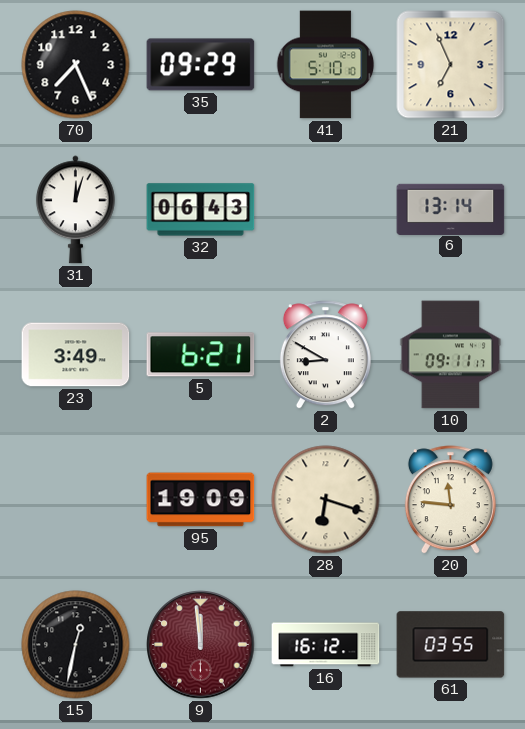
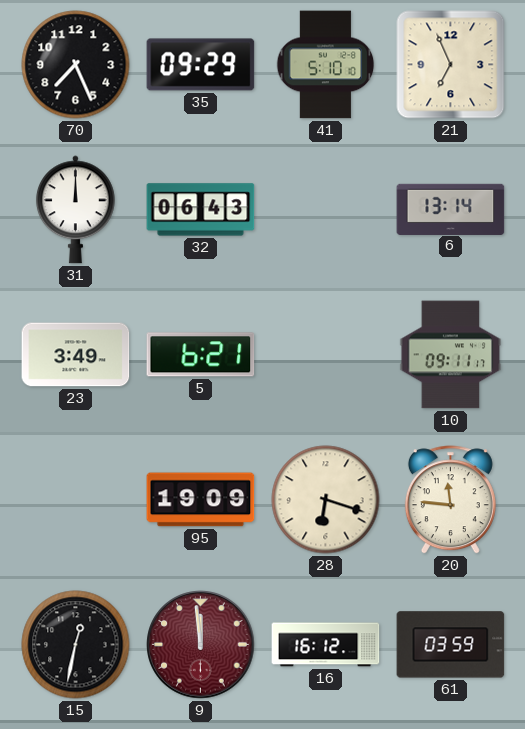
31: 12:03 -> 12:00 (75, 210)
2: 8:50 -> none (325, 355)
61: 03:55 -> 03:59 (451, 645)
